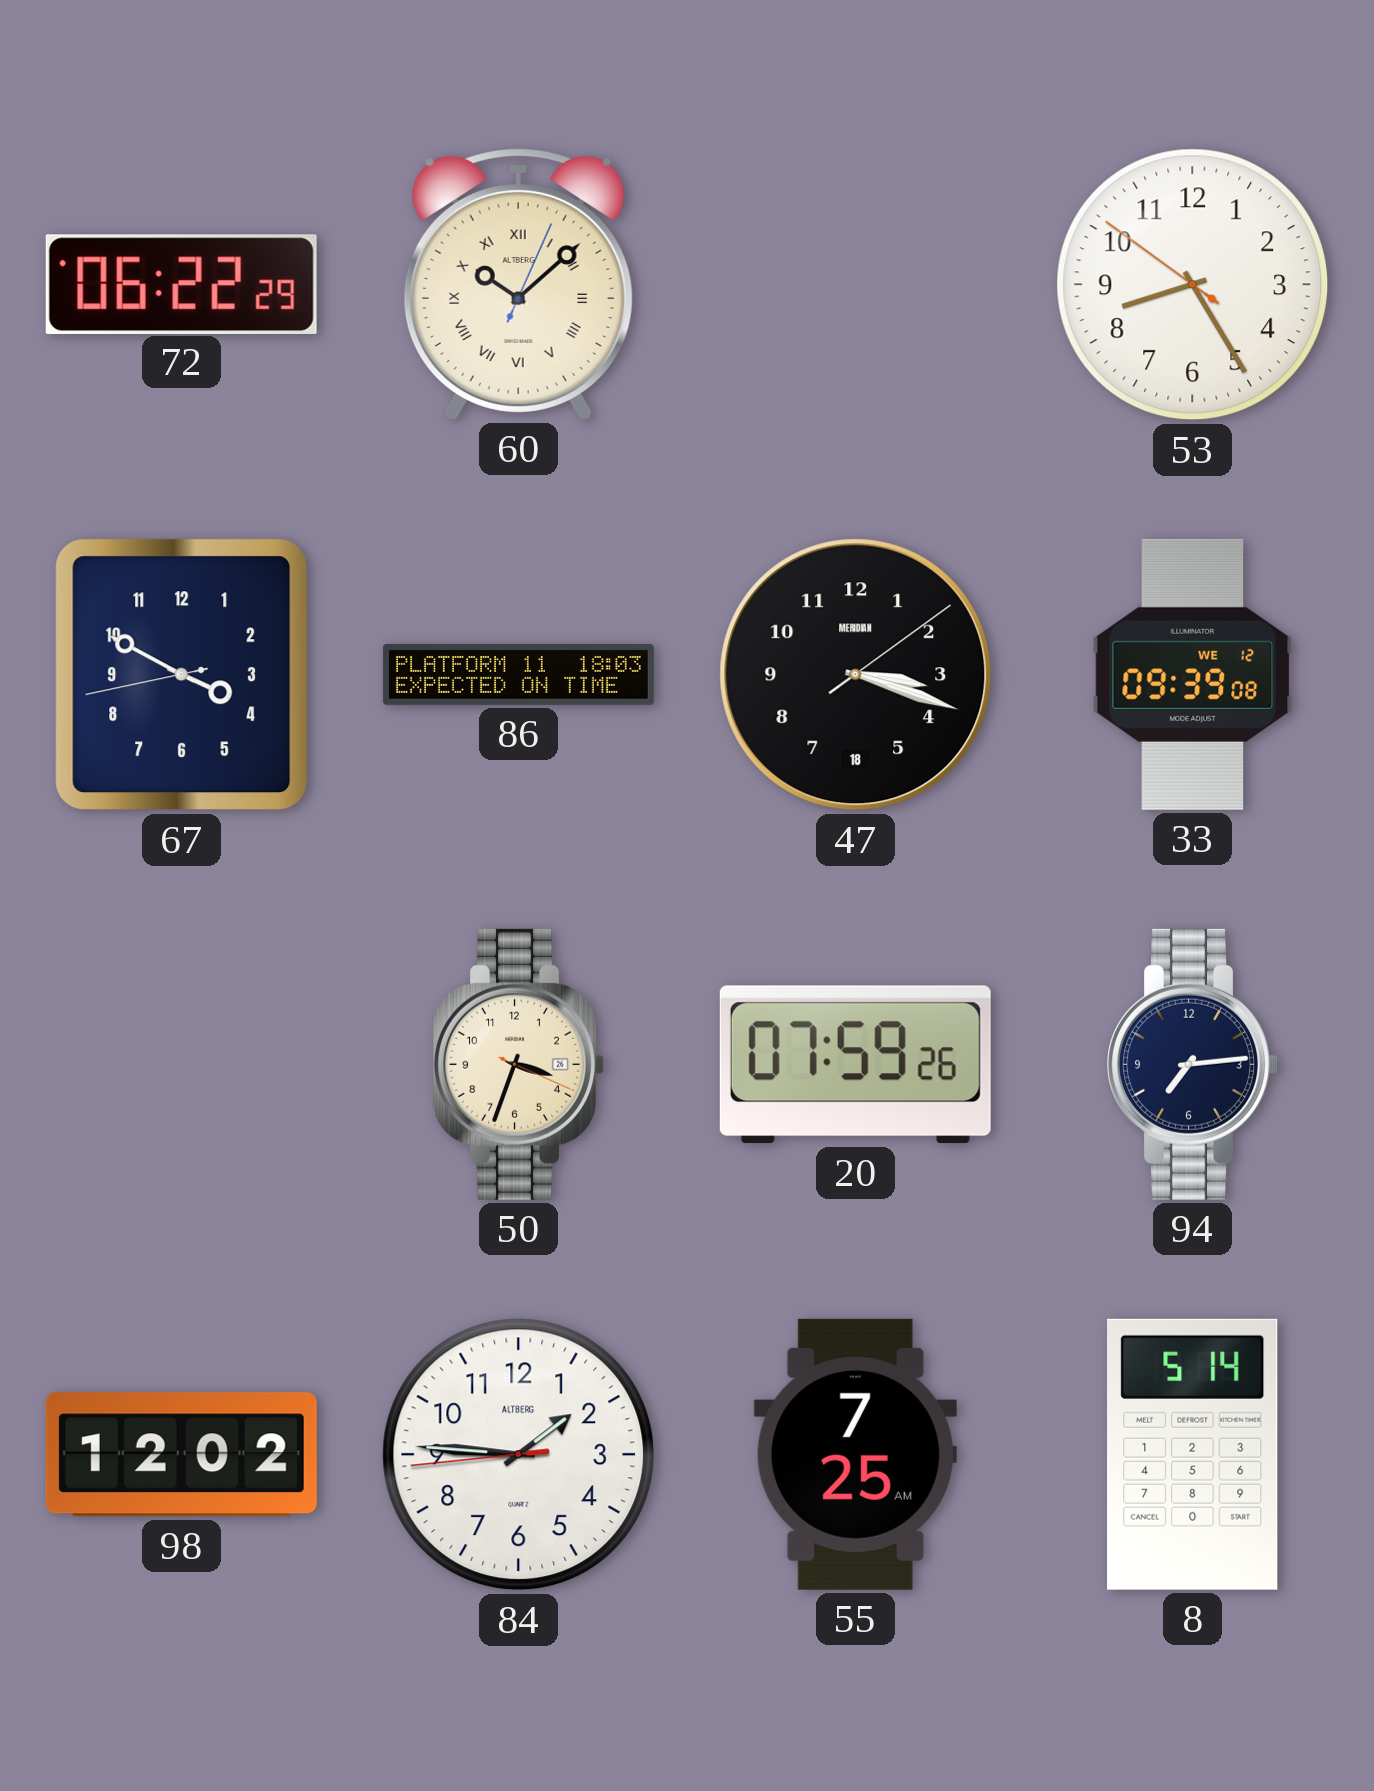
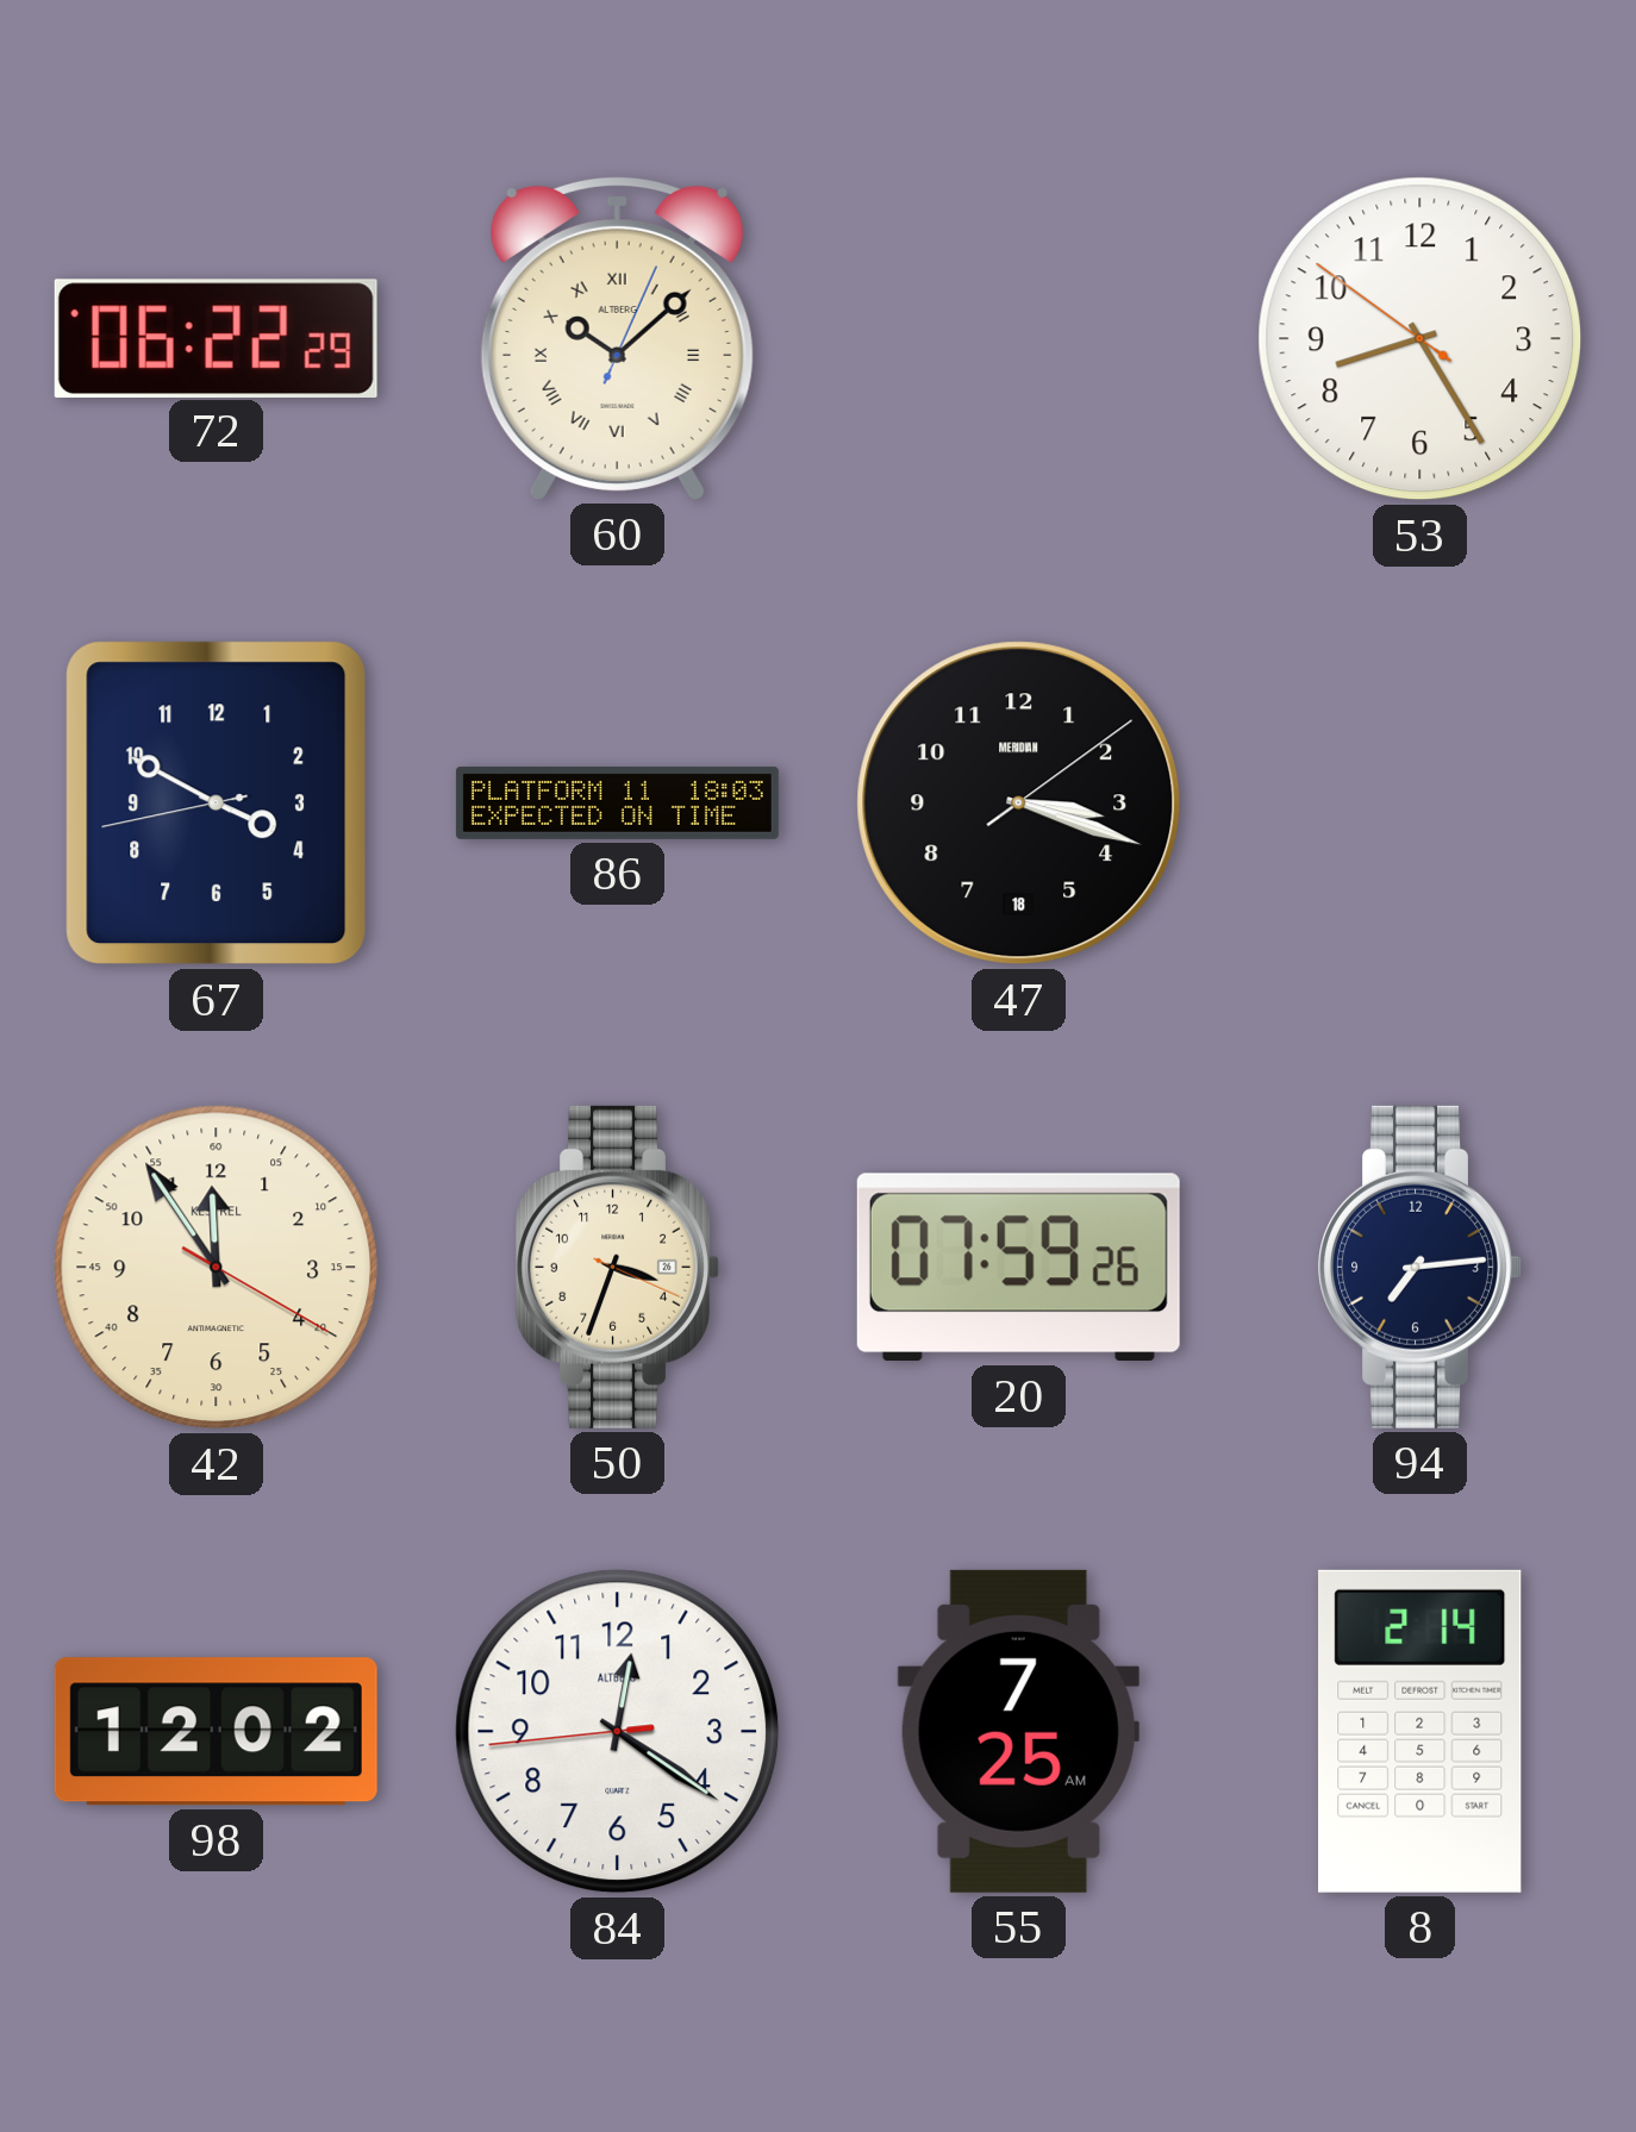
33: 09:39 -> none (1193, 674)
42: none -> 11:54 (217, 1268)
84: 1:45 -> 12:20 (618, 1732)
8: 5:14 -> 2:14 (1420, 1731)
